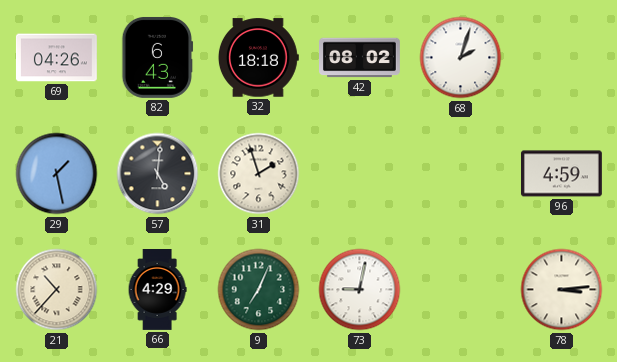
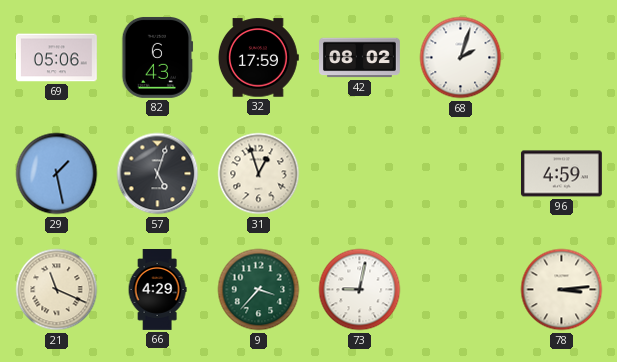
69: 04:26 -> 05:06 (56, 58)
32: 18:18 -> 17:59 (258, 58)
57: 5:01 -> 5:03 (158, 174)
31: 1:57 -> 12:57 (259, 174)
21: 10:37 -> 11:19 (57, 290)
9: 7:04 -> 3:37 (259, 290)
